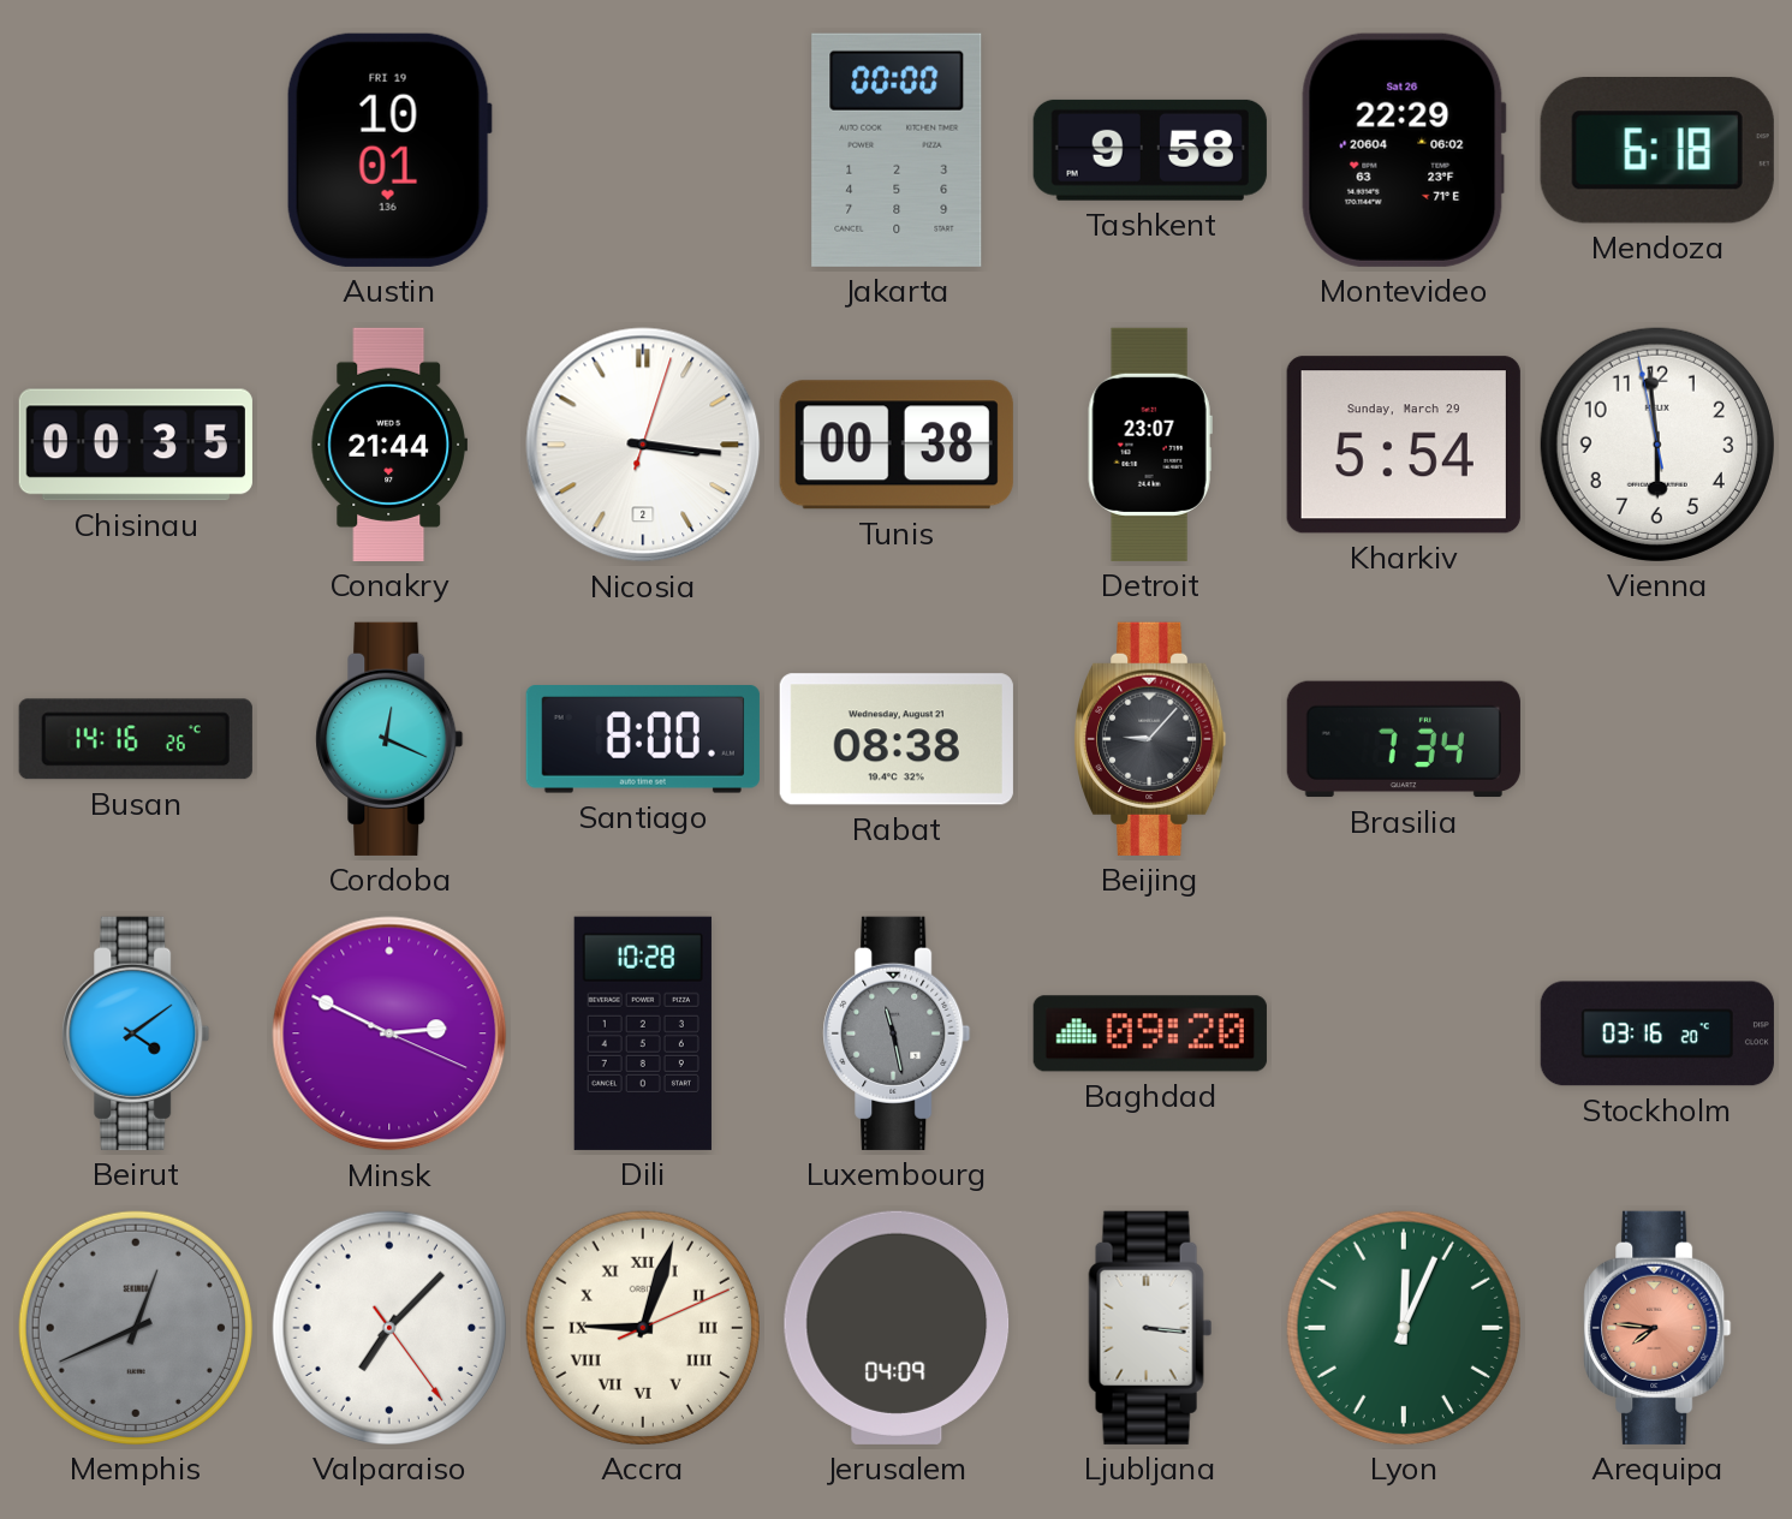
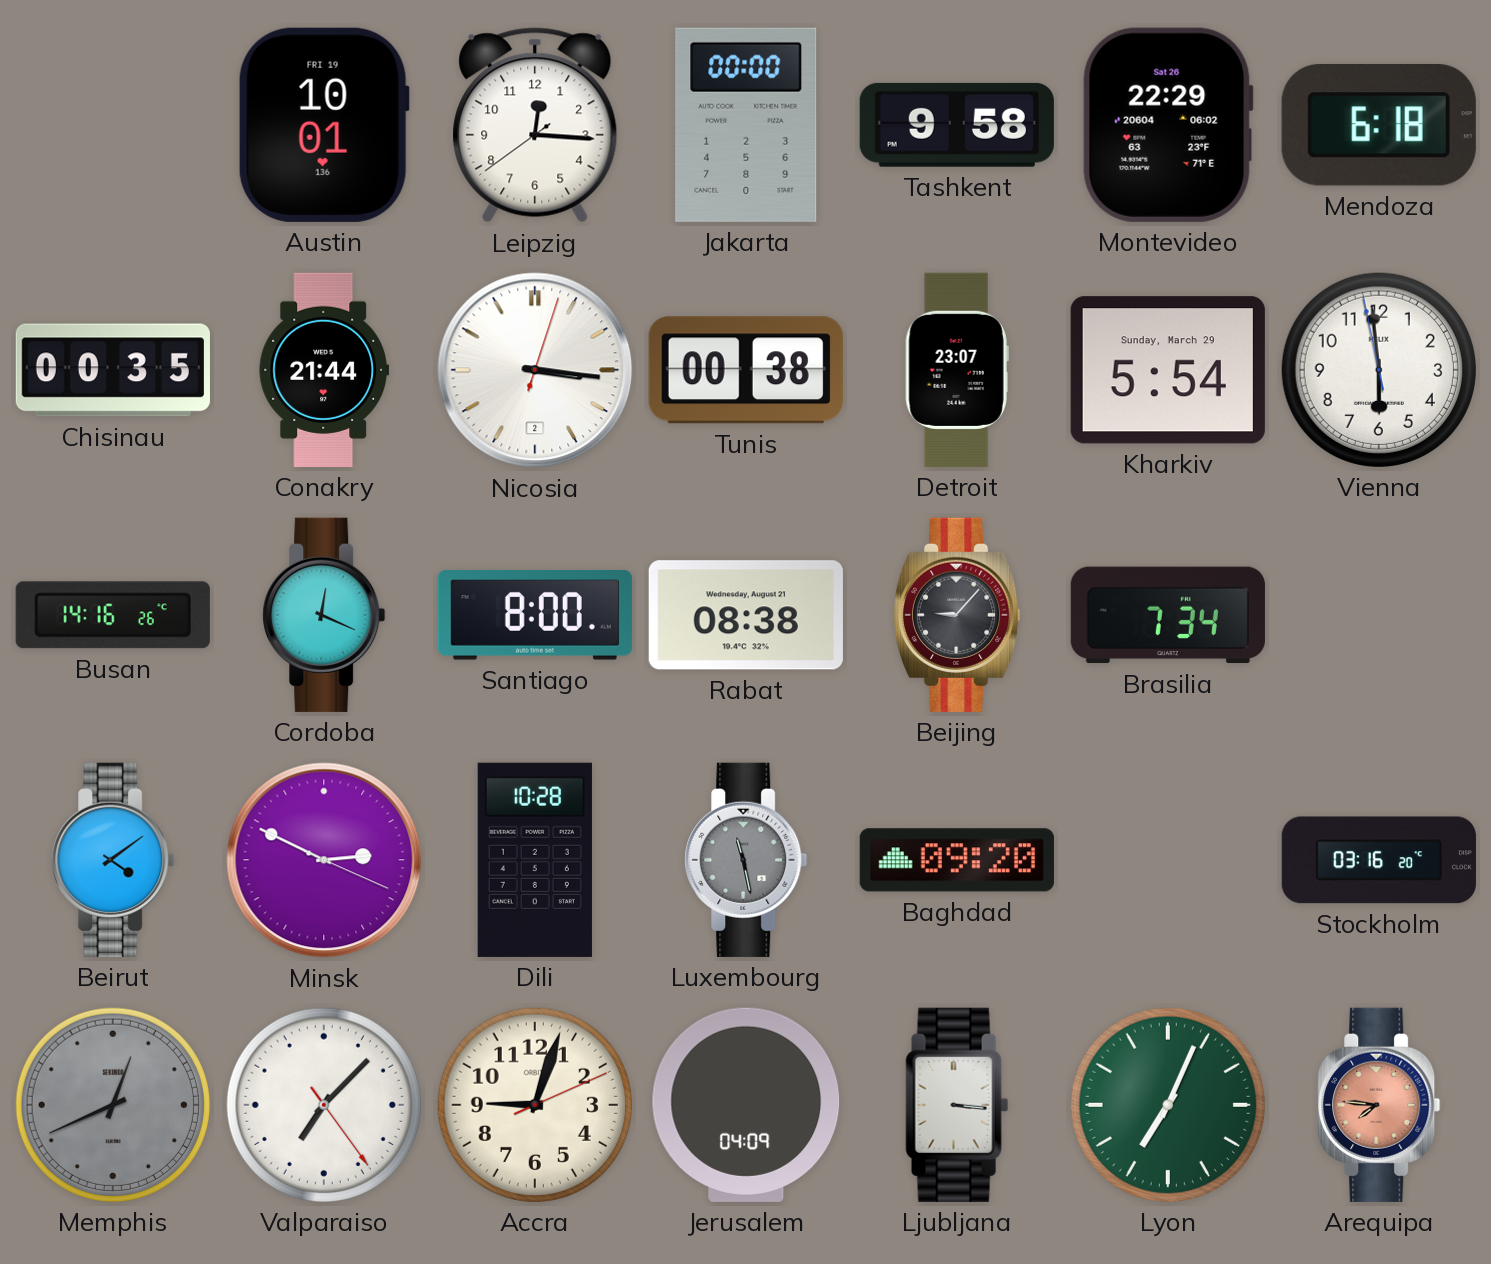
Leipzig: none -> 12:15 (535, 125)
Accra numerals: Roman -> Arabic (535, 1105)
Lyon: 12:04 -> 7:04 (1168, 1105)
